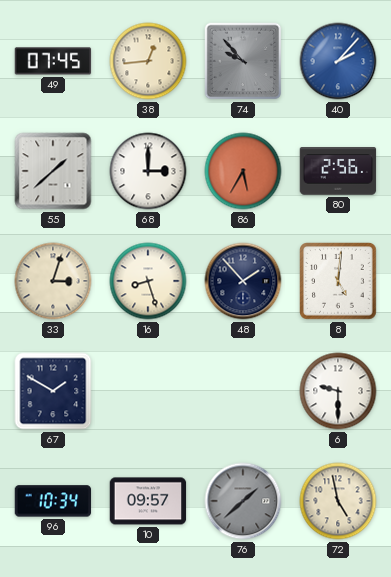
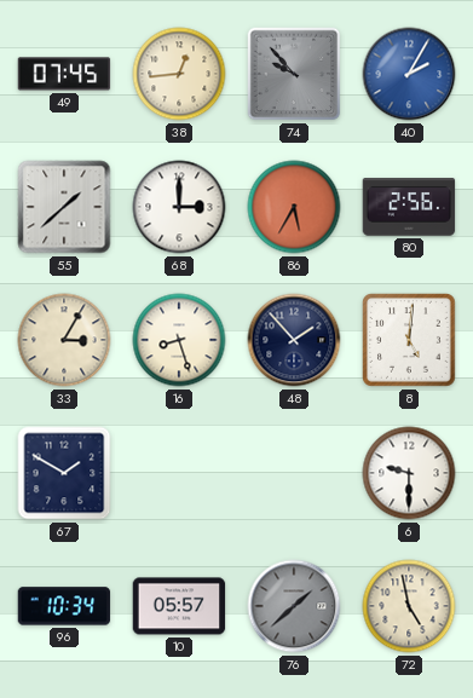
40: 2:07 -> 2:05 (409, 74)
33: 3:03 -> 3:05 (64, 340)
10: 09:57 -> 05:57 (179, 606)
